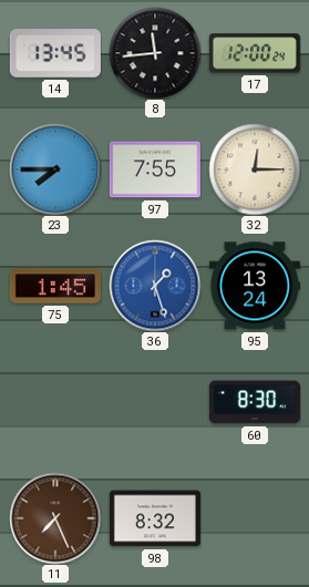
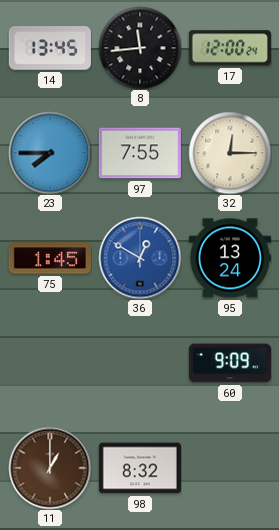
36: 1:27 -> 12:50 (140, 258)
60: 8:30 -> 9:09 (230, 363)
11: 7:26 -> 1:00 (50, 468)
